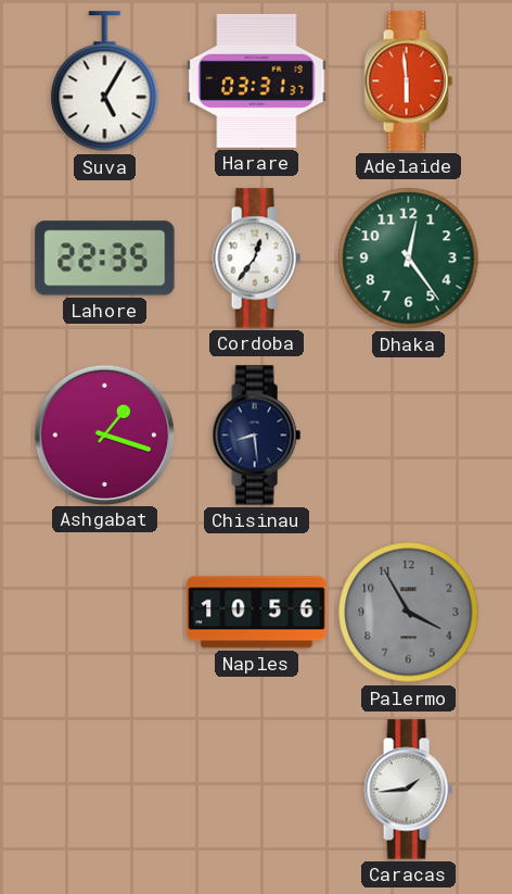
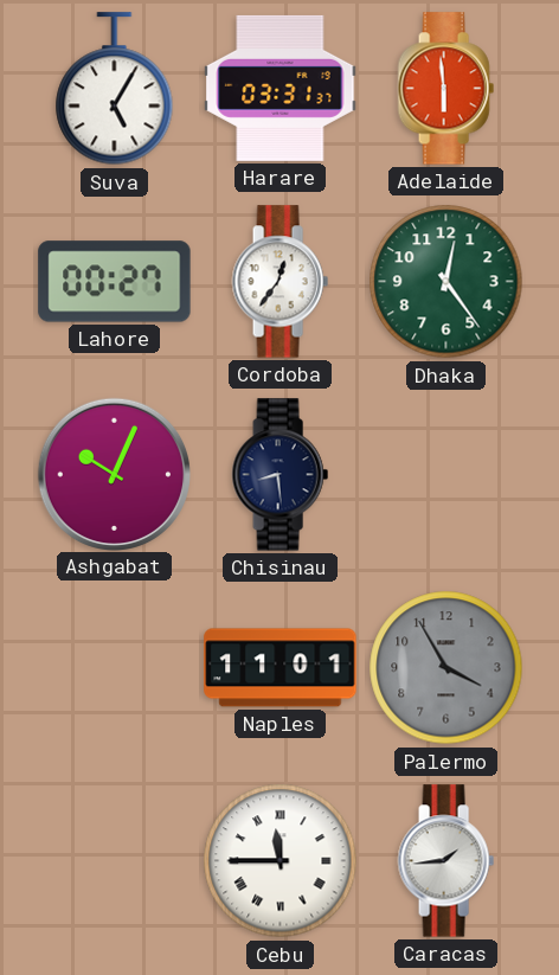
Lahore: 22:35 -> 00:27 (115, 282)
Ashgabat: 1:18 -> 10:04 (114, 474)
Naples: 10:56 -> 11:01 (281, 668)
Cebu: none -> 11:45 (281, 861)
